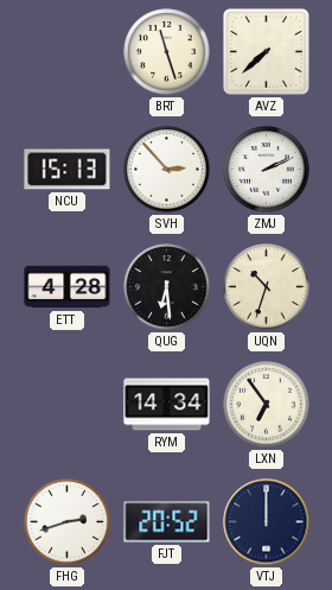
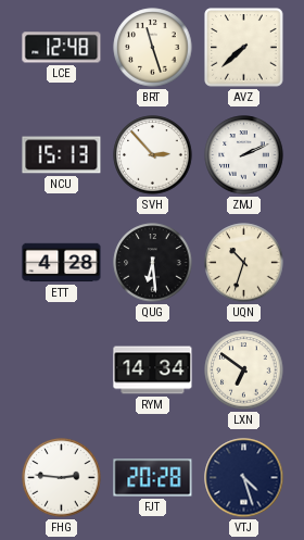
LCE: none -> 12:48 (62, 48)
LXN: 6:54 -> 6:51 (244, 371)
FHG: 2:42 -> 2:46 (62, 478)
FJT: 20:52 -> 20:28 (153, 478)
VTJ: 12:00 -> 4:27 (244, 478)
